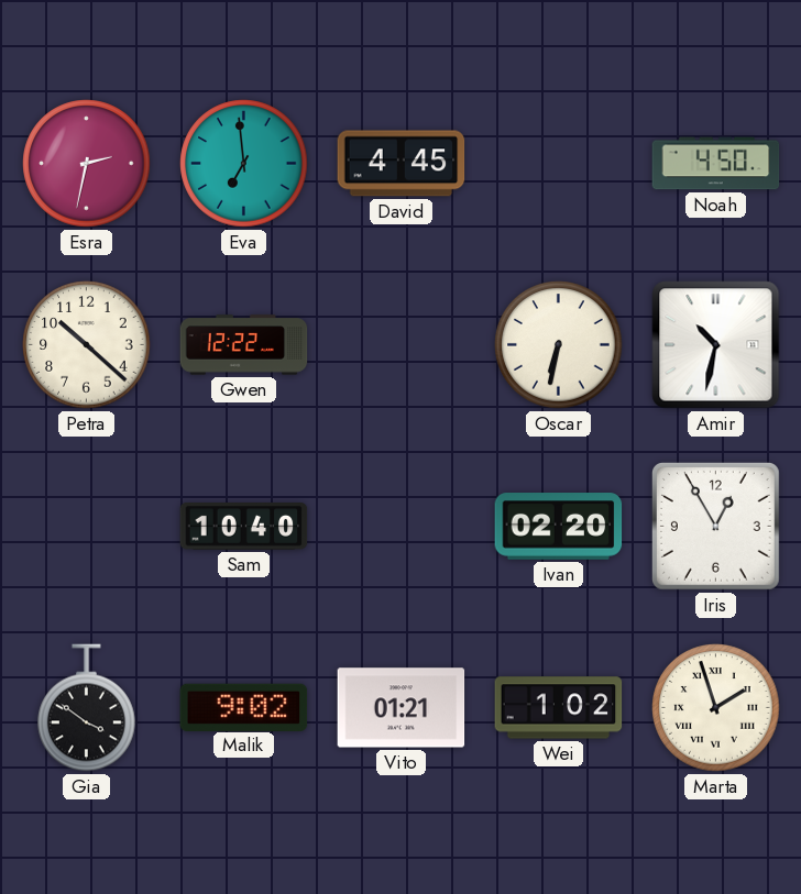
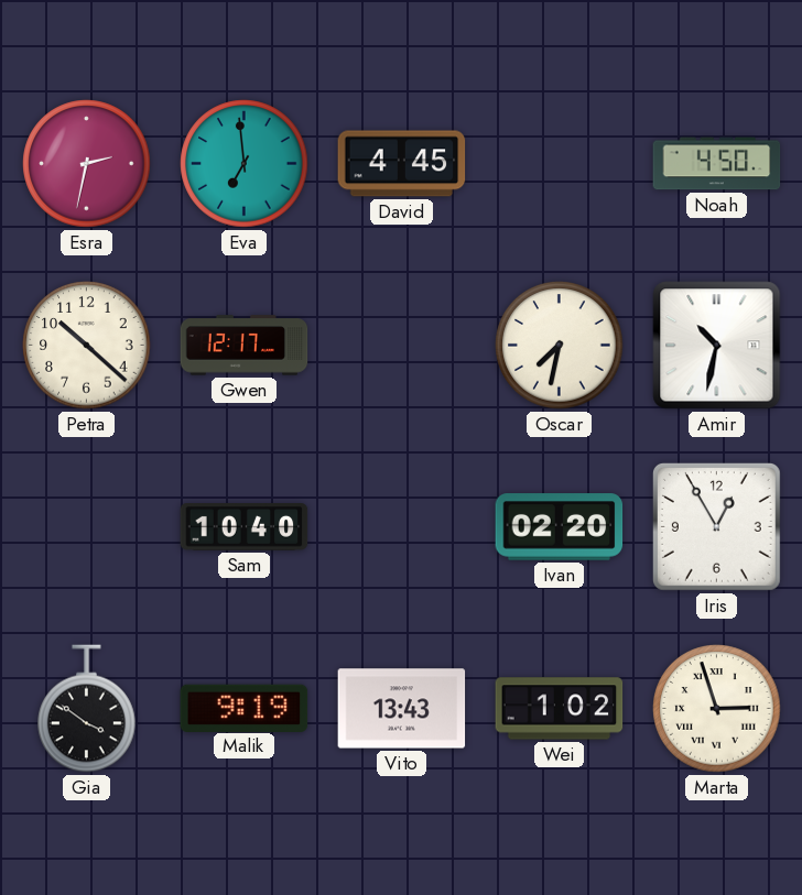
Gwen: 12:22 -> 12:17 (245, 346)
Oscar: 6:32 -> 7:32 (560, 346)
Malik: 9:02 -> 9:19 (245, 708)
Vito: 01:21 -> 13:43 (402, 709)
Marta: 1:57 -> 2:57 (717, 709)
